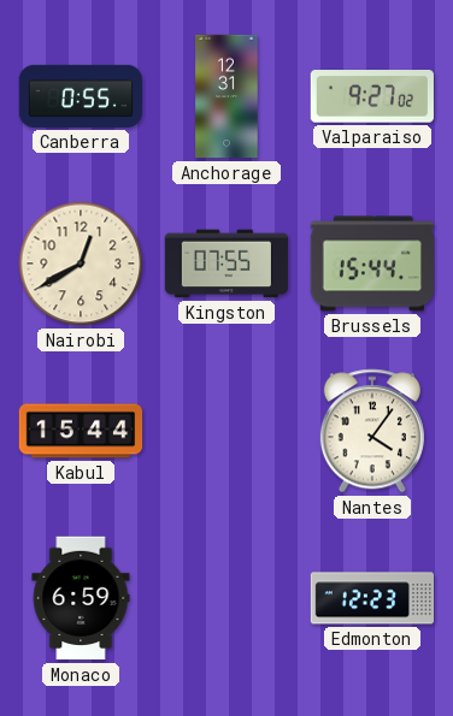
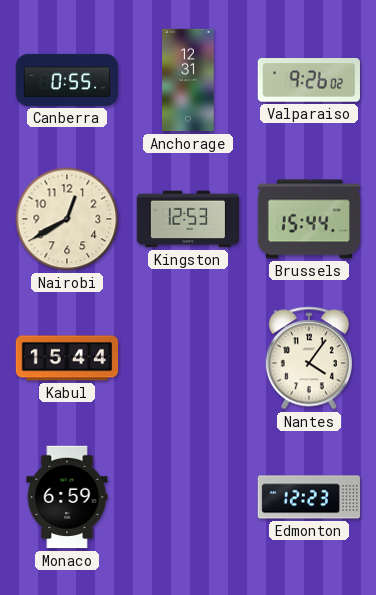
Valparaiso: 9:27 -> 9:26 (309, 80)
Kingston: 07:55 -> 12:53 (187, 219)
